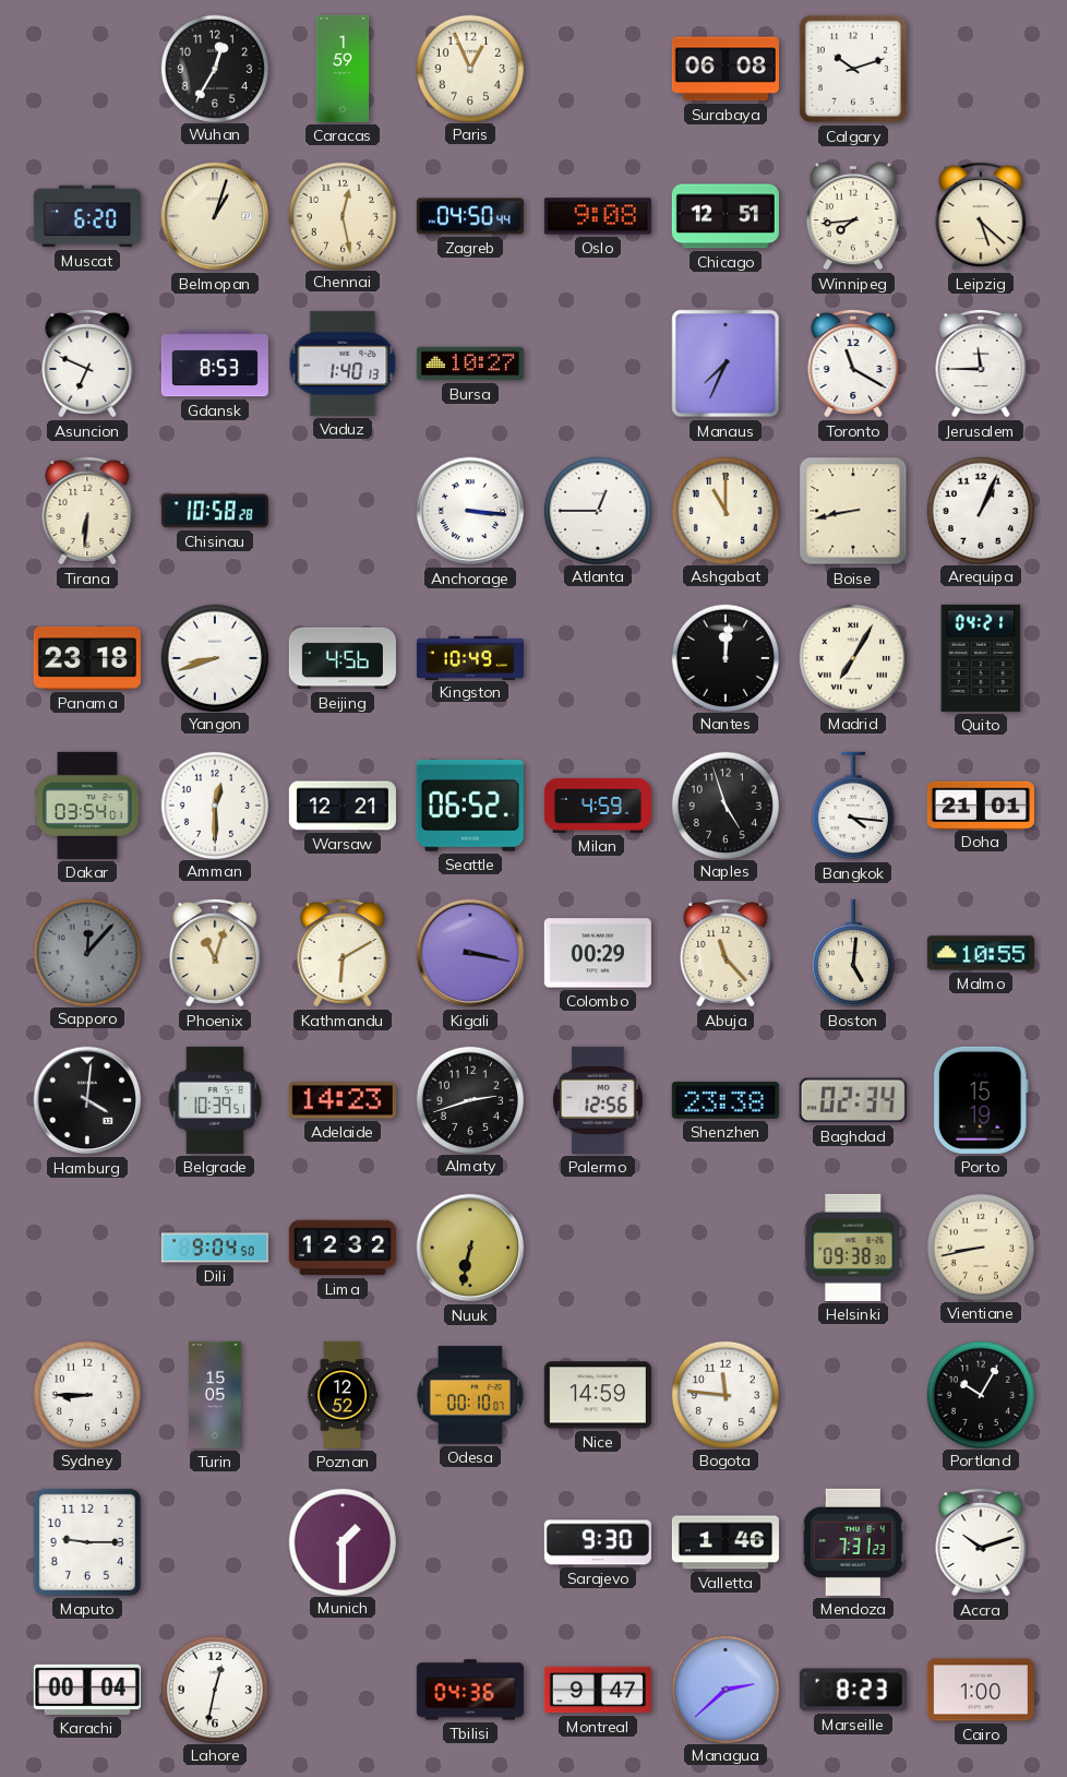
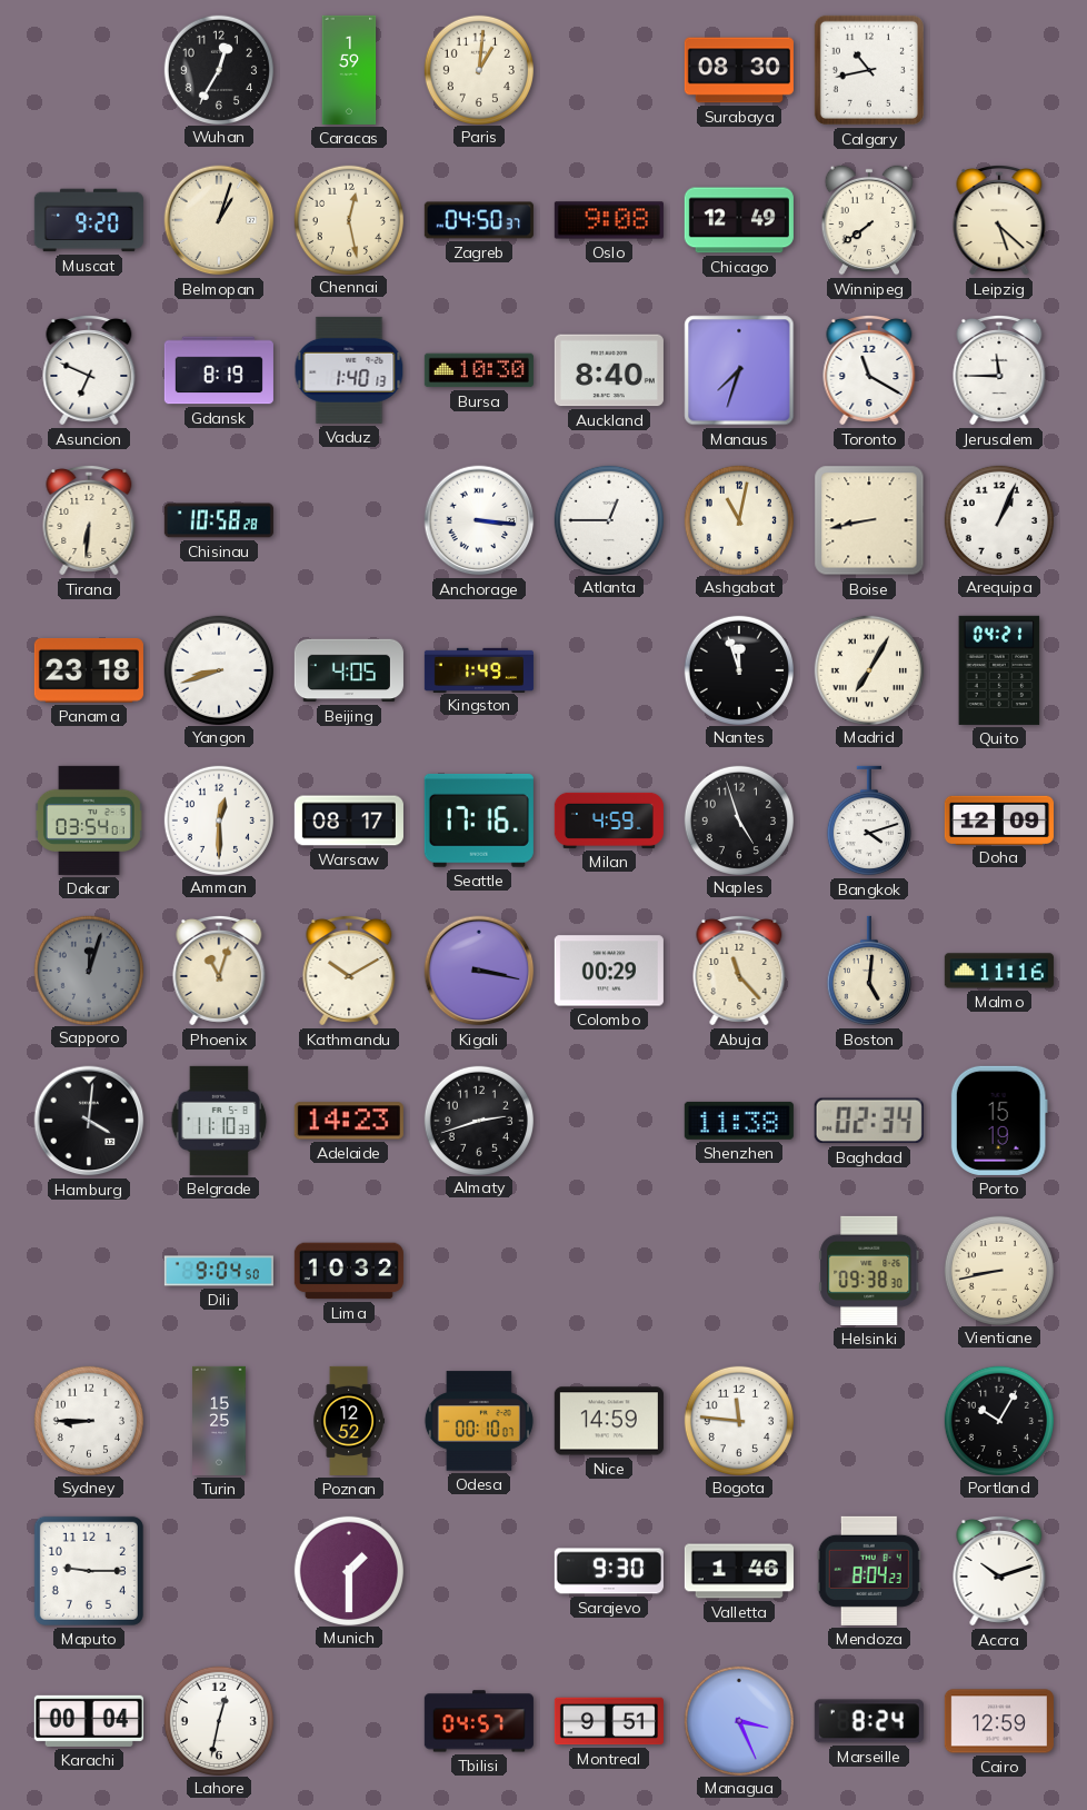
Paris: 12:56 -> 1:01 (478, 69)
Surabaya: 06:08 -> 08:30 (739, 70)
Calgary: 10:12 -> 10:43 (869, 70)
Muscat: 6:20 -> 9:20 (89, 220)
Zagreb: 04:50:44 -> 04:50:37 (479, 220)
Chicago: 12:51 -> 12:49 (739, 220)
Winnipeg: 7:44 -> 7:39 (869, 220)
Gdansk: 8:53 -> 8:19 (219, 370)
Bursa: 10:27 -> 10:30 (479, 370)
Auckland: none -> 8:40 (609, 370)
Manaus: 7:34 -> 7:33 (739, 370)
Ashgabat: 11:00 -> 11:02 (738, 519)
Beijing: 4:56 -> 4:05 (349, 670)
Kingston: 10:49 -> 1:49 (479, 669)
Nantes: 12:01 -> 11:57 (738, 669)
Warsaw: 12:21 -> 08:17 (349, 821)
Seattle: 06:52 -> 17:16 (479, 821)
Bangkok: 4:16 -> 4:12 (869, 821)
Doha: 21:01 -> 12:09 (999, 819)
Sapporo: 12:07 -> 12:03 (88, 969)
Kathmandu: 6:10 -> 10:10 (349, 971)
Malmo: 10:55 -> 11:16 (999, 971)
Belgrade: 10:39 -> 11:10 (219, 1121)
Palermo: 12:56 -> none (598, 1100)
Shenzhen: 23:38 -> 11:38 (739, 1121)
Lima: 12:32 -> 10:32 (349, 1271)
Nuuk: 6:32 -> none (470, 1248)
Turin: 15:05 -> 15:25 (219, 1421)
Mendoza: 7:31 -> 8:04 (869, 1571)
Tbilisi: 04:36 -> 04:57 (479, 1721)
Montreal: 9:47 -> 9:51 (609, 1721)
Managua: 2:38 -> 3:26 (738, 1720)
Marseille: 8:23 -> 8:24 (869, 1721)
Cairo: 1:00 -> 12:59 (999, 1721)
